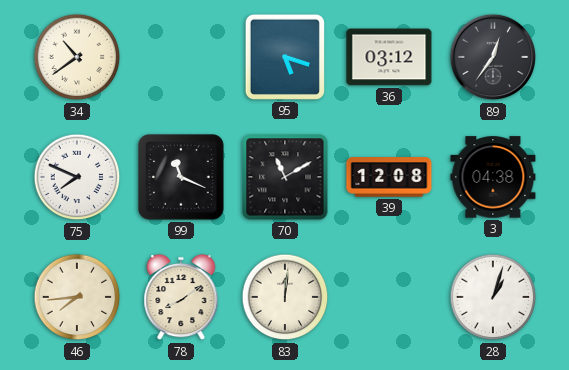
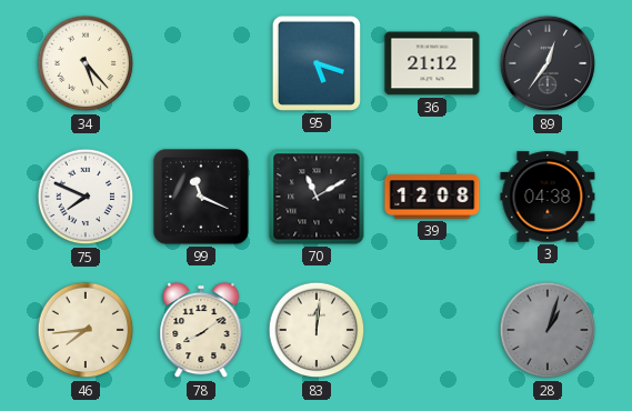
34: 10:39 -> 5:23 (86, 63)
36: 03:12 -> 21:12 (432, 63)
28 dial: white -> grey (548, 330)
